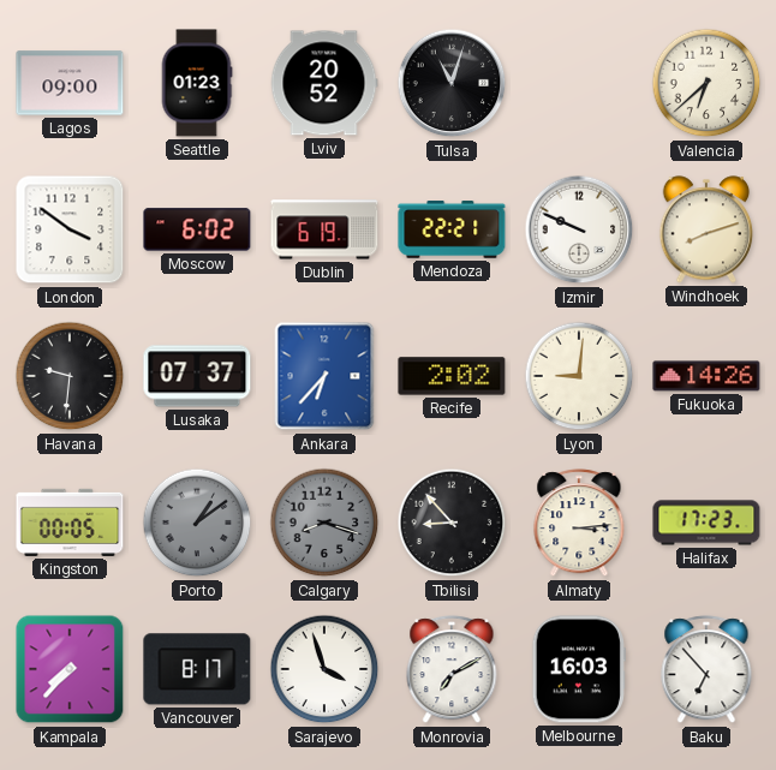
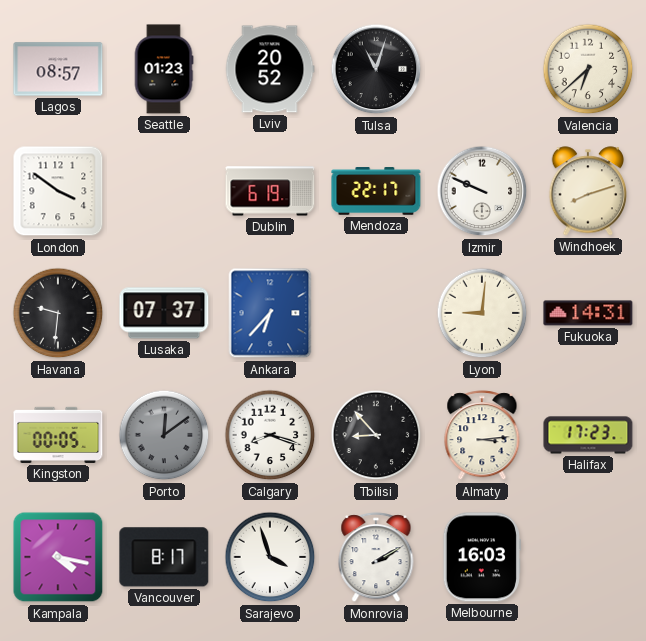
Lagos: 09:00 -> 08:57 (58, 69)
Moscow: 6:02 -> none (197, 229)
Mendoza: 22:21 -> 22:17 (376, 191)
Recife: 2:02 -> none (452, 376)
Fukuoka: 14:26 -> 14:31 (588, 313)
Porto: 1:09 -> 12:09 (164, 435)
Calgary dial: grey -> white (270, 435)
Kampala: 7:37 -> 4:17 (58, 557)
Monrovia: 7:10 -> 2:10 (376, 558)
Baku: 6:53 -> none (706, 670)
